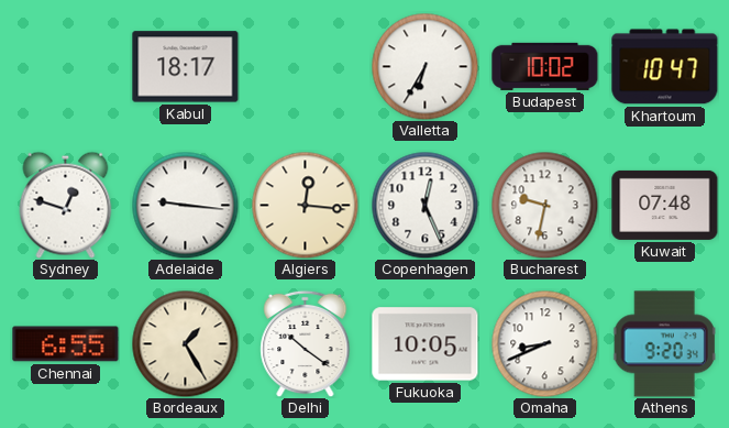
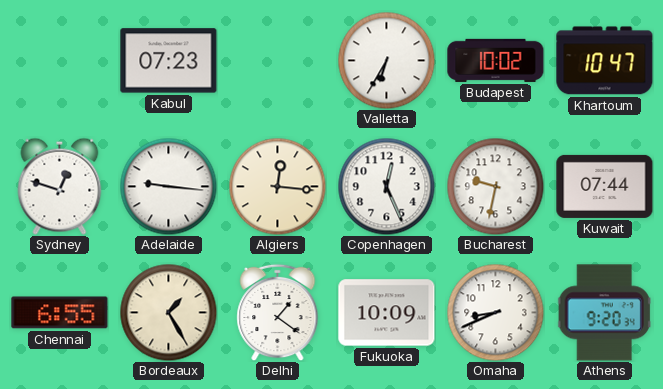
Kabul: 18:17 -> 07:23 (169, 61)
Kuwait: 07:48 -> 07:44 (605, 186)
Delhi: 10:21 -> 1:21 (278, 312)
Fukuoka: 10:05 -> 10:09 (387, 313)
